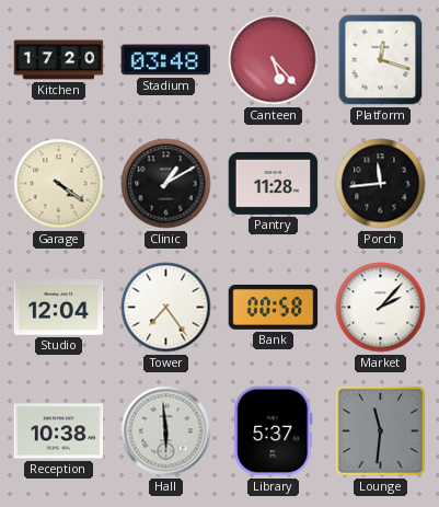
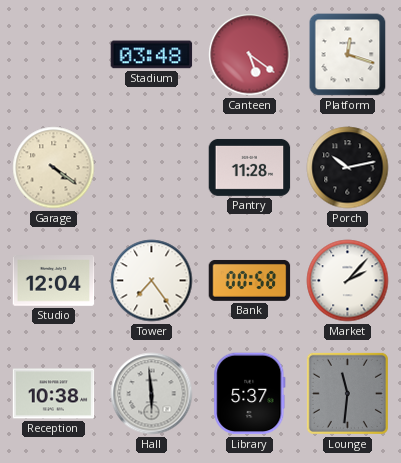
Kitchen: 17:20 -> none (59, 60)
Canteen: 5:23 -> 5:21 (250, 55)
Clinic: 1:10 -> none (166, 184)
Porch: 11:44 -> 10:13 (348, 168)
